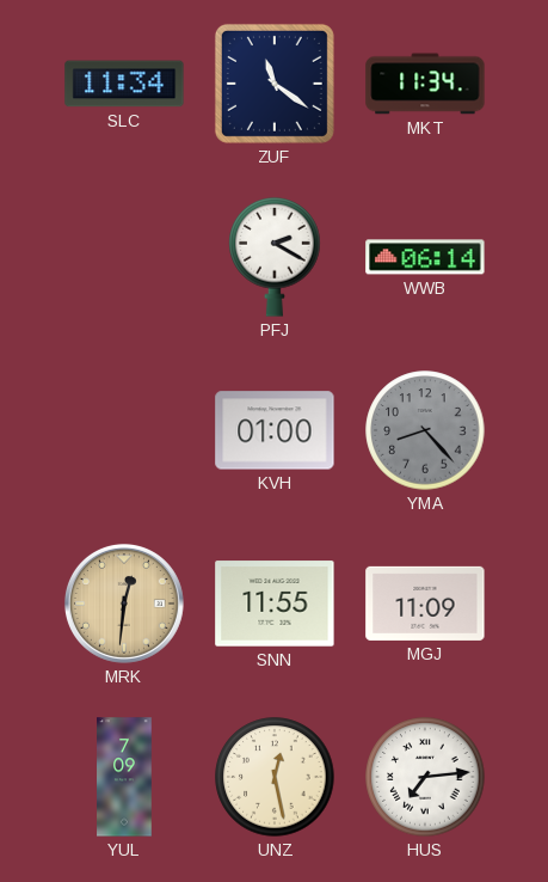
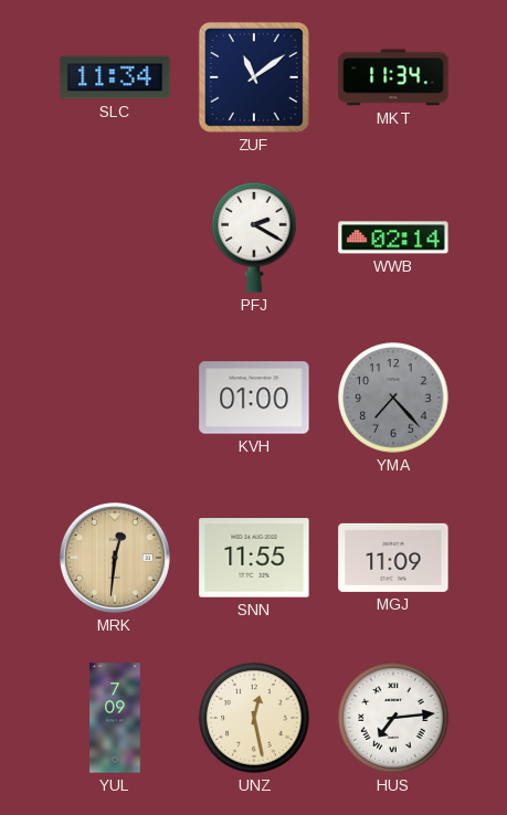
ZUF: 11:21 -> 11:09 (254, 77)
WWB: 06:14 -> 02:14 (393, 237)
YMA: 8:23 -> 7:23 (393, 398)
